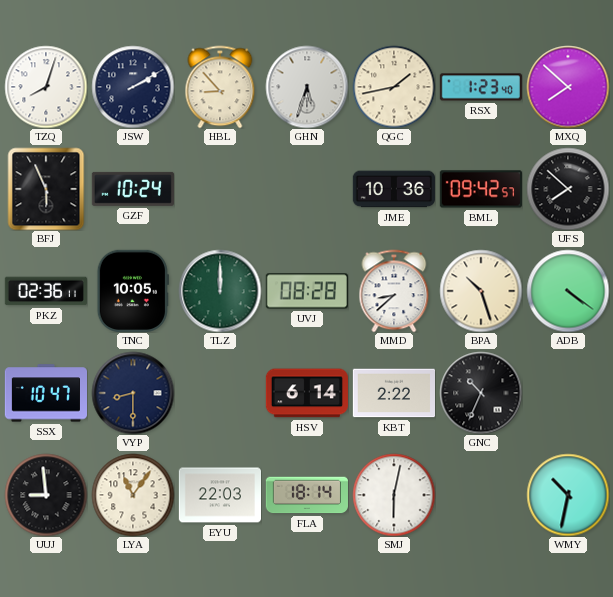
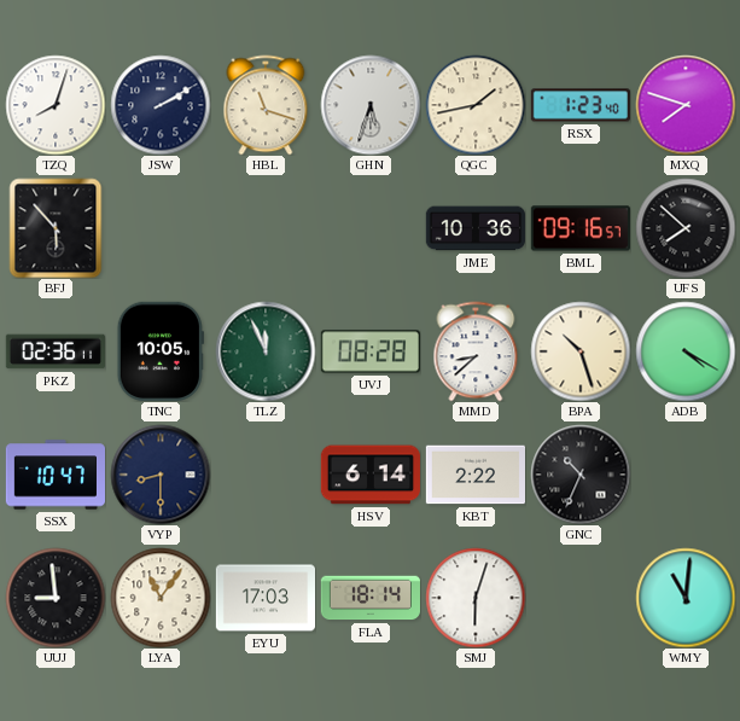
HBL: 8:53 -> 11:18 (266, 105)
MXQ: 7:52 -> 7:48 (686, 105)
BFJ: 5:56 -> 5:53 (56, 228)
GZF: 10:24 -> none (133, 189)
BML: 09:42 -> 09:16 (581, 228)
TLZ: 12:00 -> 11:56 (266, 351)
ADB: 4:21 -> 4:20 (686, 351)
EYU: 22:03 -> 17:03 (264, 598)
SMJ: 6:02 -> 6:03 (476, 598)
WMY: 10:32 -> 11:01 (686, 598)
